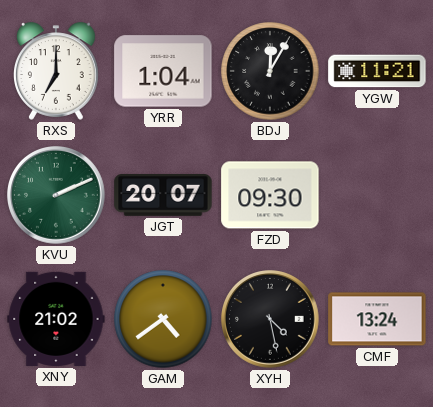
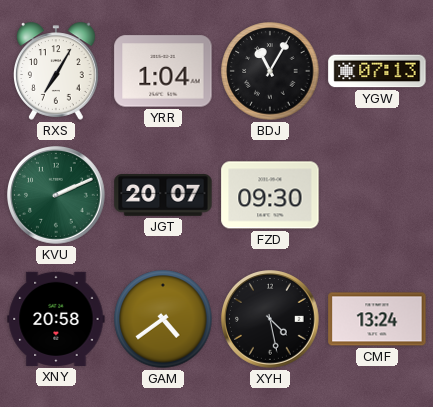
RXS: 7:00 -> 7:05 (57, 71)
BDJ: 12:05 -> 11:05 (270, 71)
YGW: 11:21 -> 07:13 (377, 71)
XNY: 21:02 -> 20:58 (56, 319)
